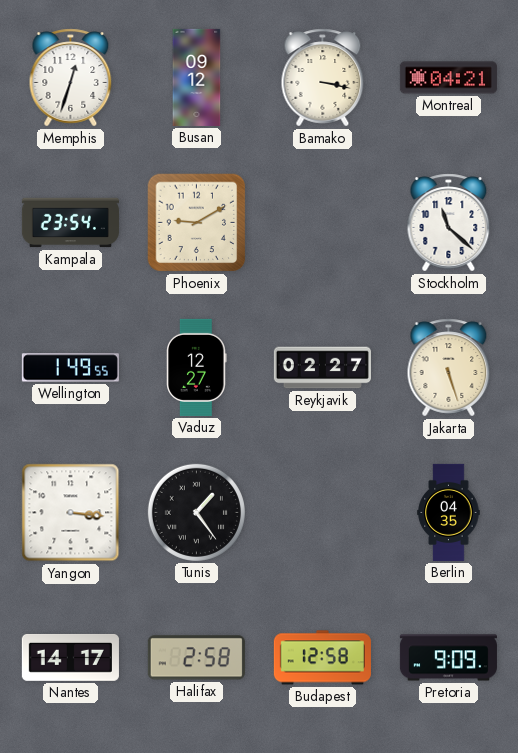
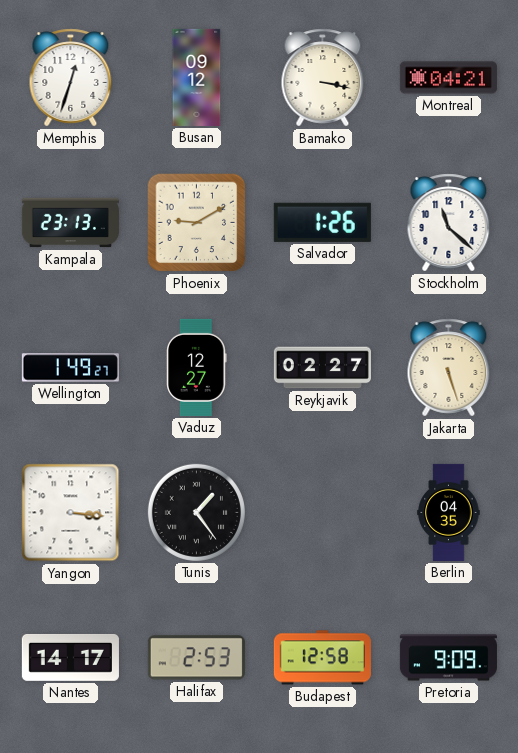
Kampala: 23:54 -> 23:13 (70, 223)
Salvador: none -> 1:26 (322, 222)
Wellington: 1:49:55 -> 1:49:27 (70, 368)
Halifax: 2:58 -> 2:53 (196, 658)
